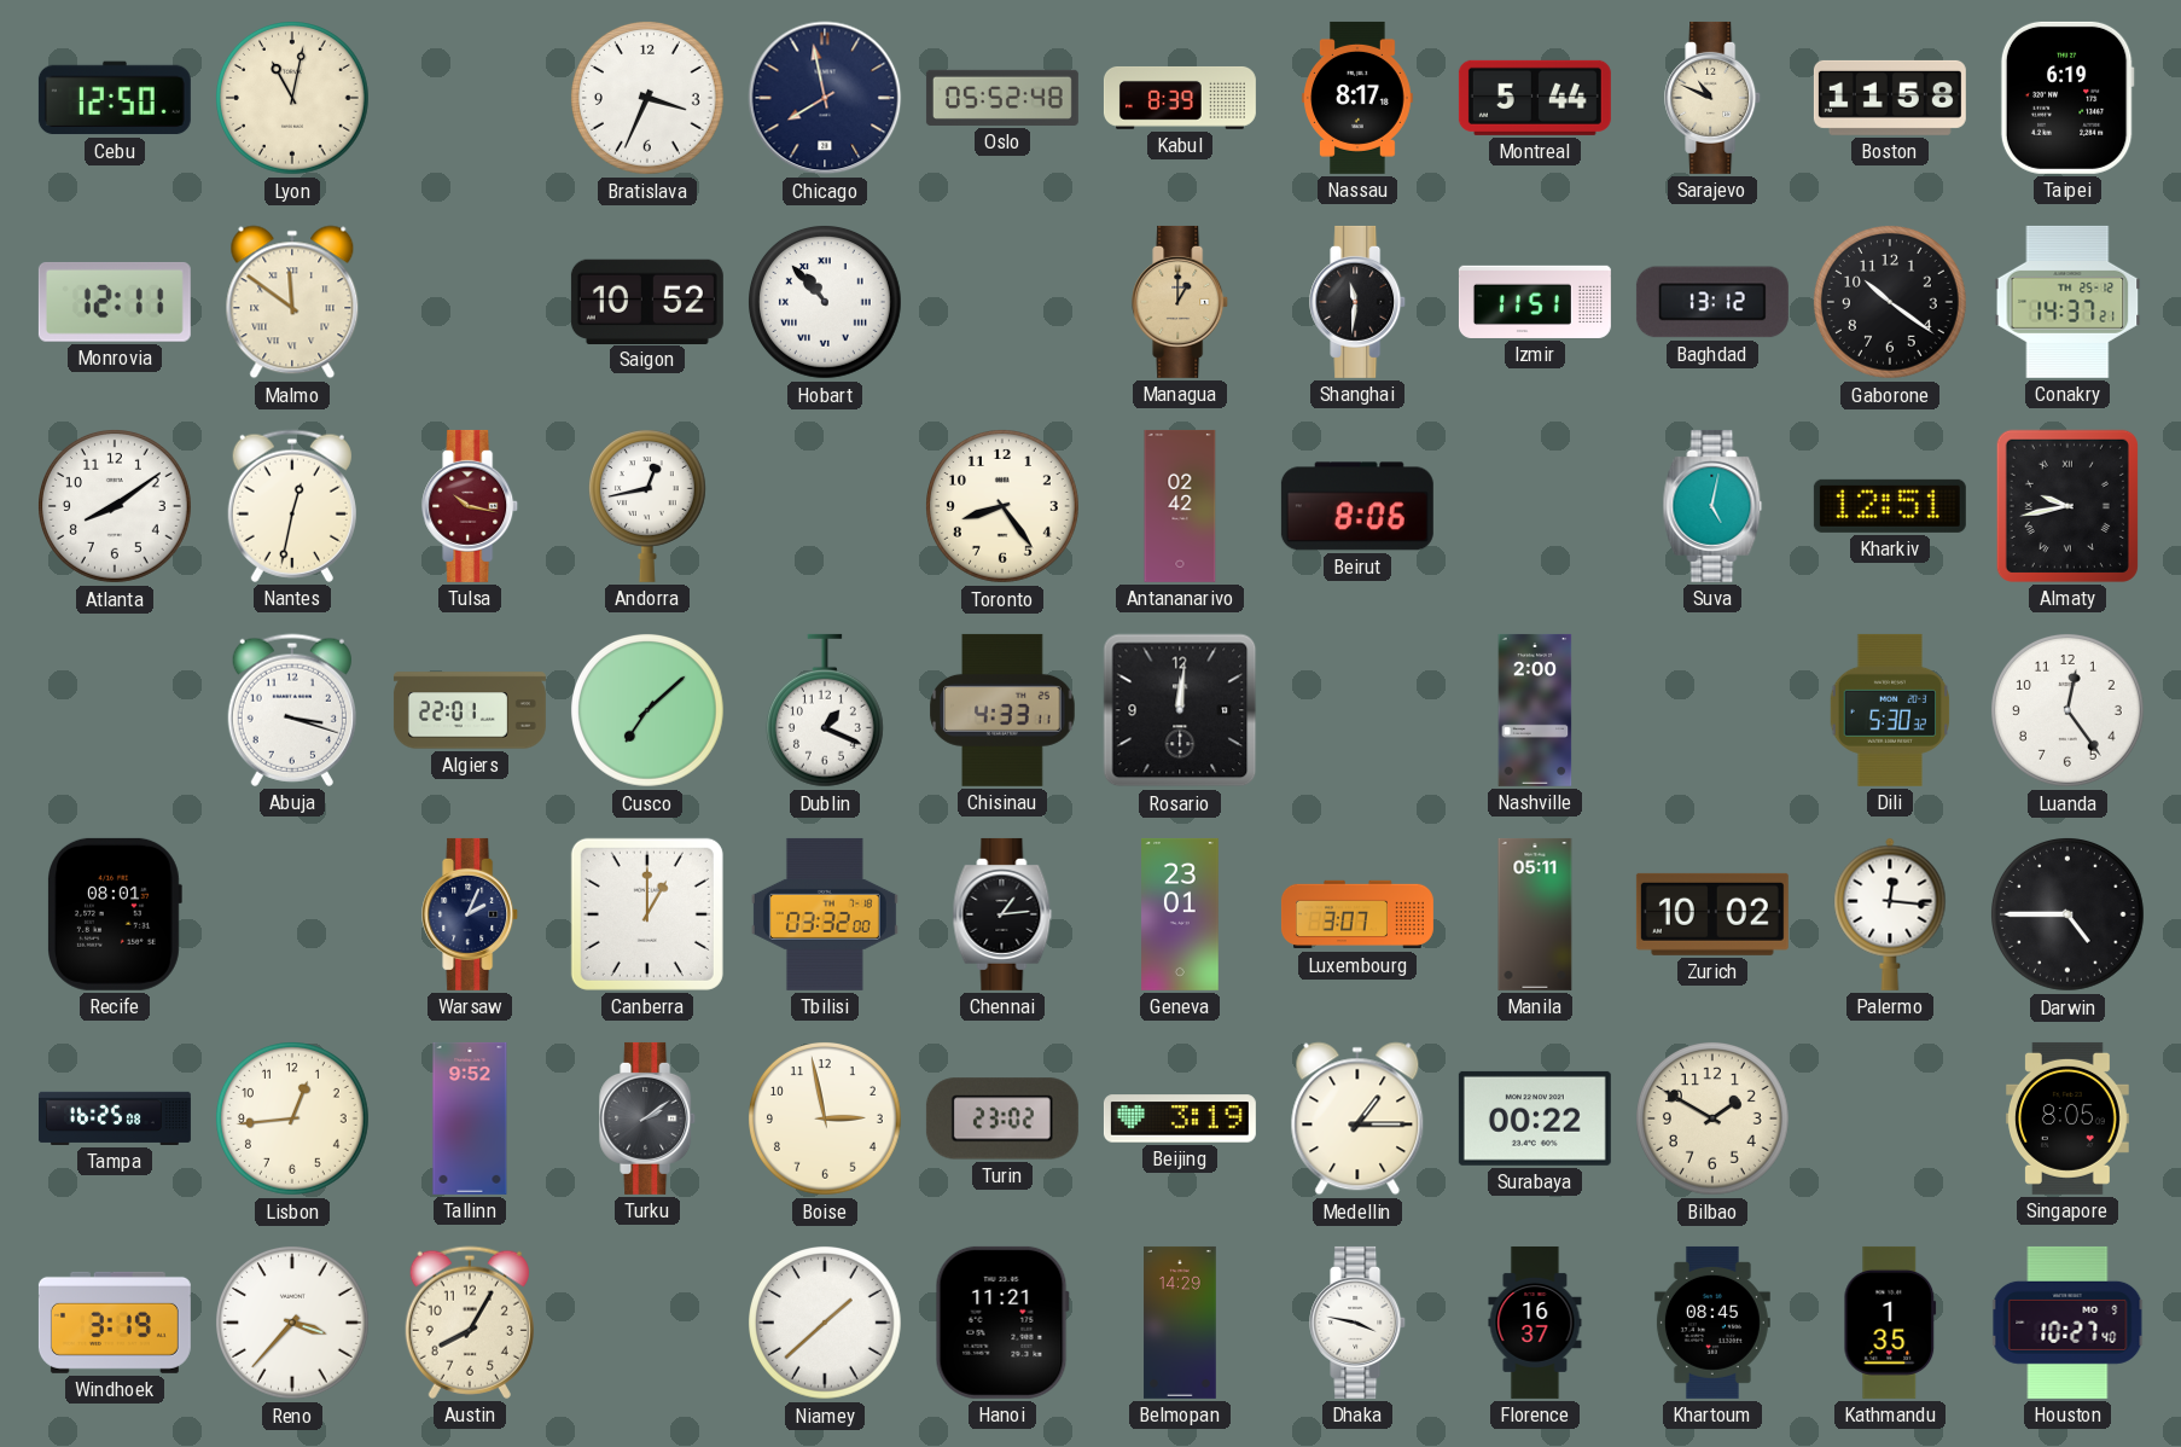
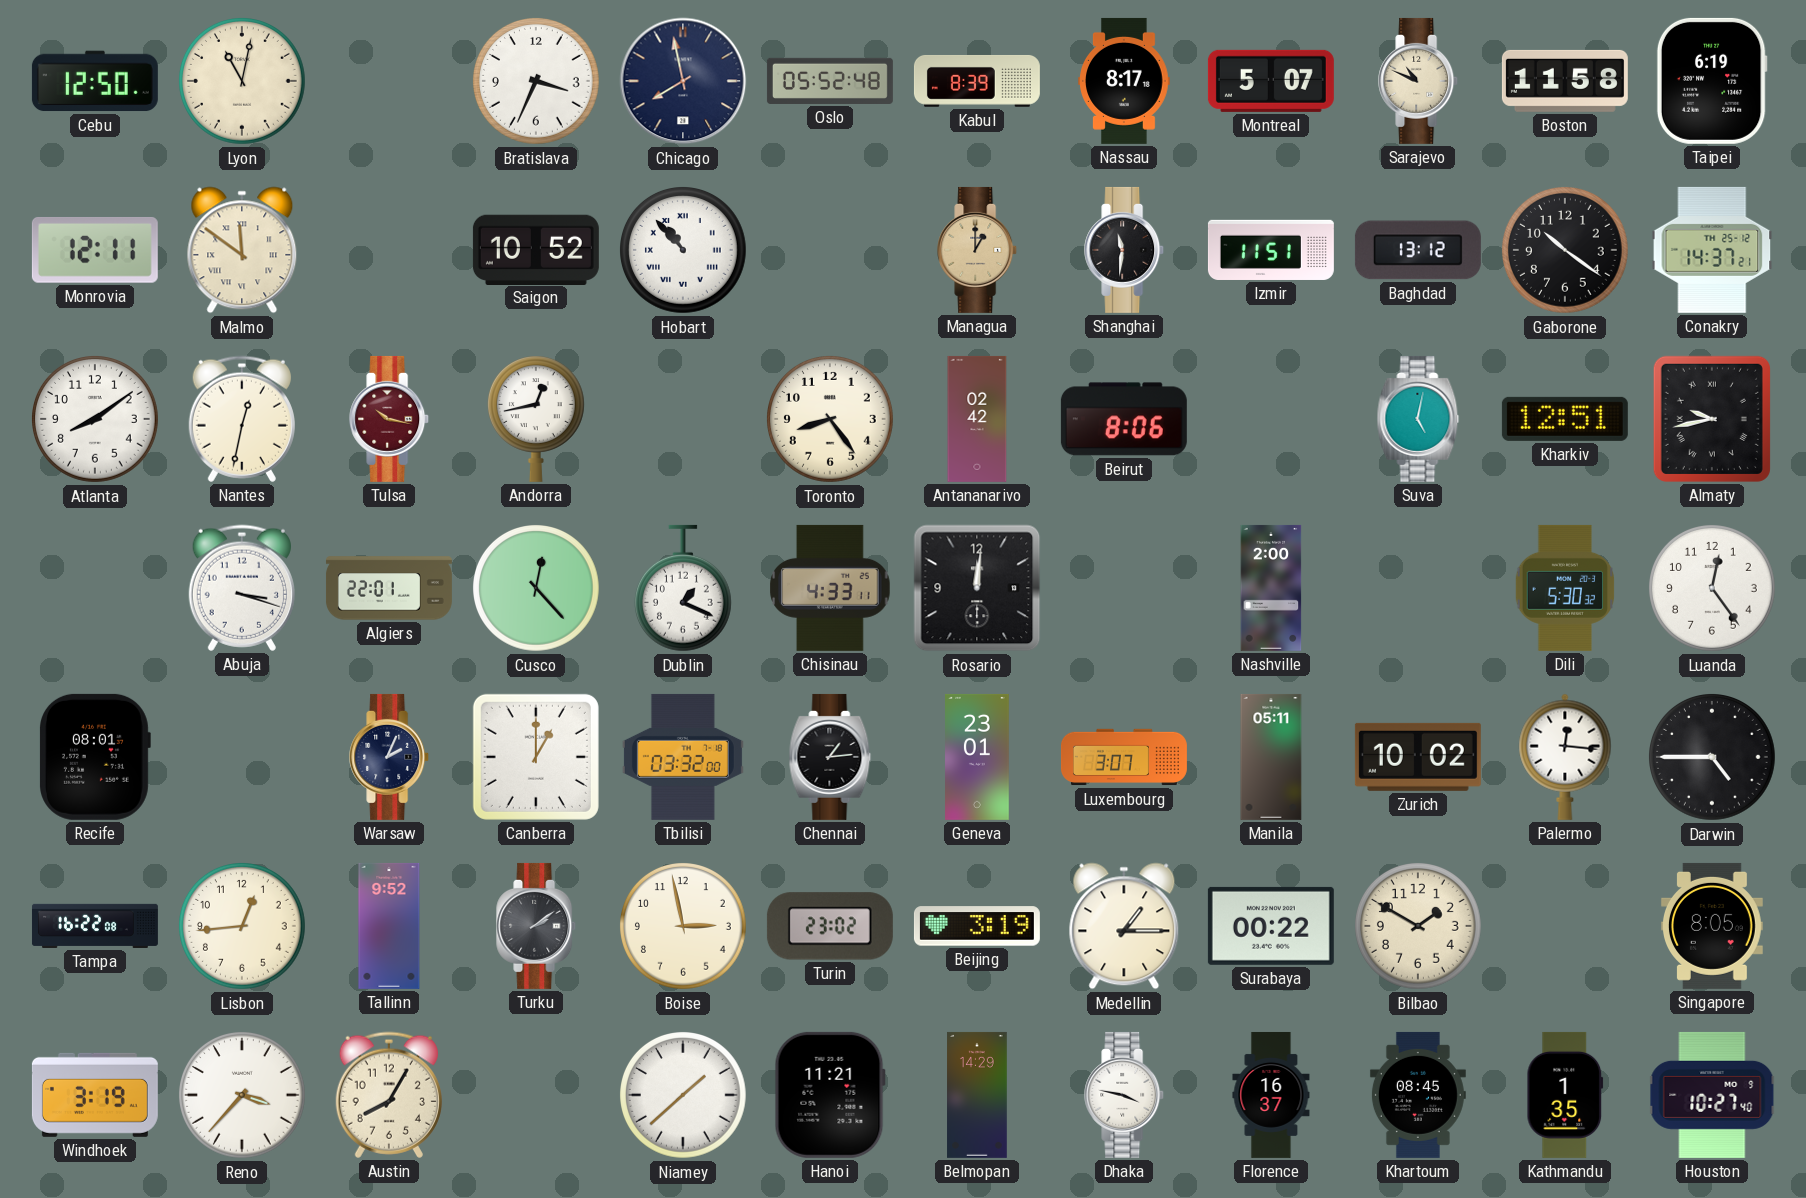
Montreal: 5:44 -> 5:07 (1271, 81)
Cusco: 7:08 -> 12:23 (537, 589)
Tampa: 16:25 -> 16:22 (95, 926)
